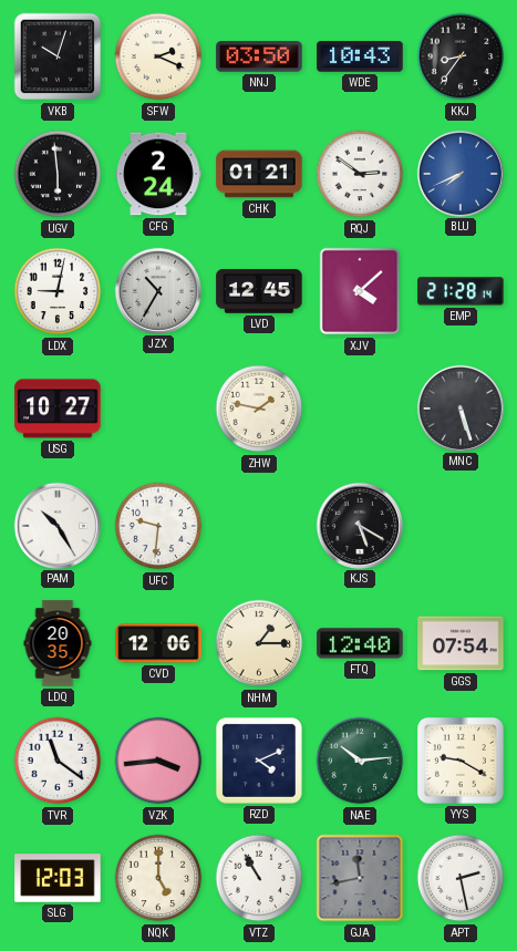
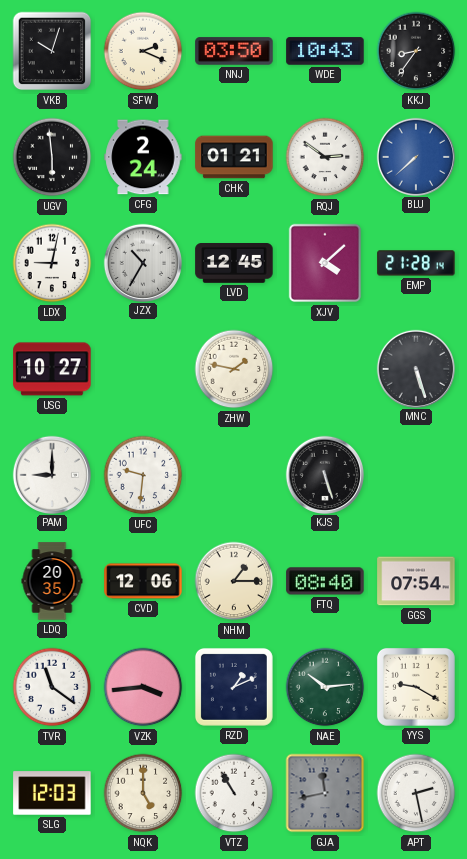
BLU: 7:41 -> 7:38 (415, 156)
PAM: 10:25 -> 9:00 (51, 474)
KJS: 5:20 -> 5:27 (324, 474)
FTQ: 12:40 -> 08:40 (325, 581)
RZD: 4:11 -> 1:11 (234, 687)
